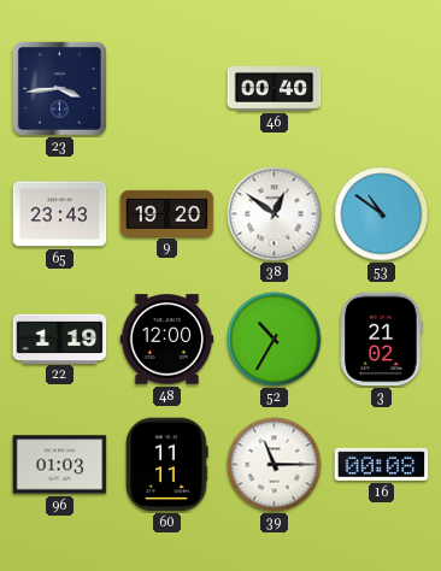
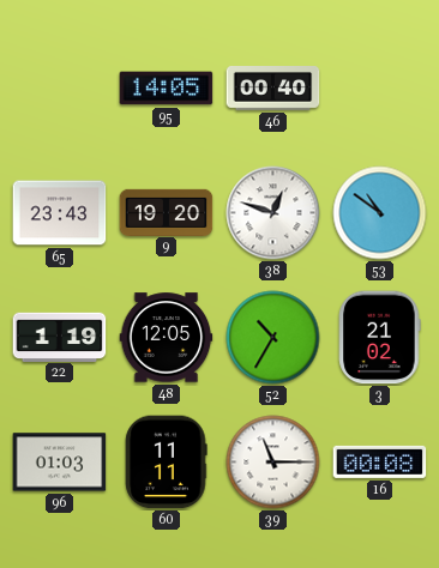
23: 3:44 -> none (59, 88)
95: none -> 14:05 (167, 89)
38: 12:51 -> 12:48 (273, 213)
48: 12:00 -> 12:05 (167, 338)
